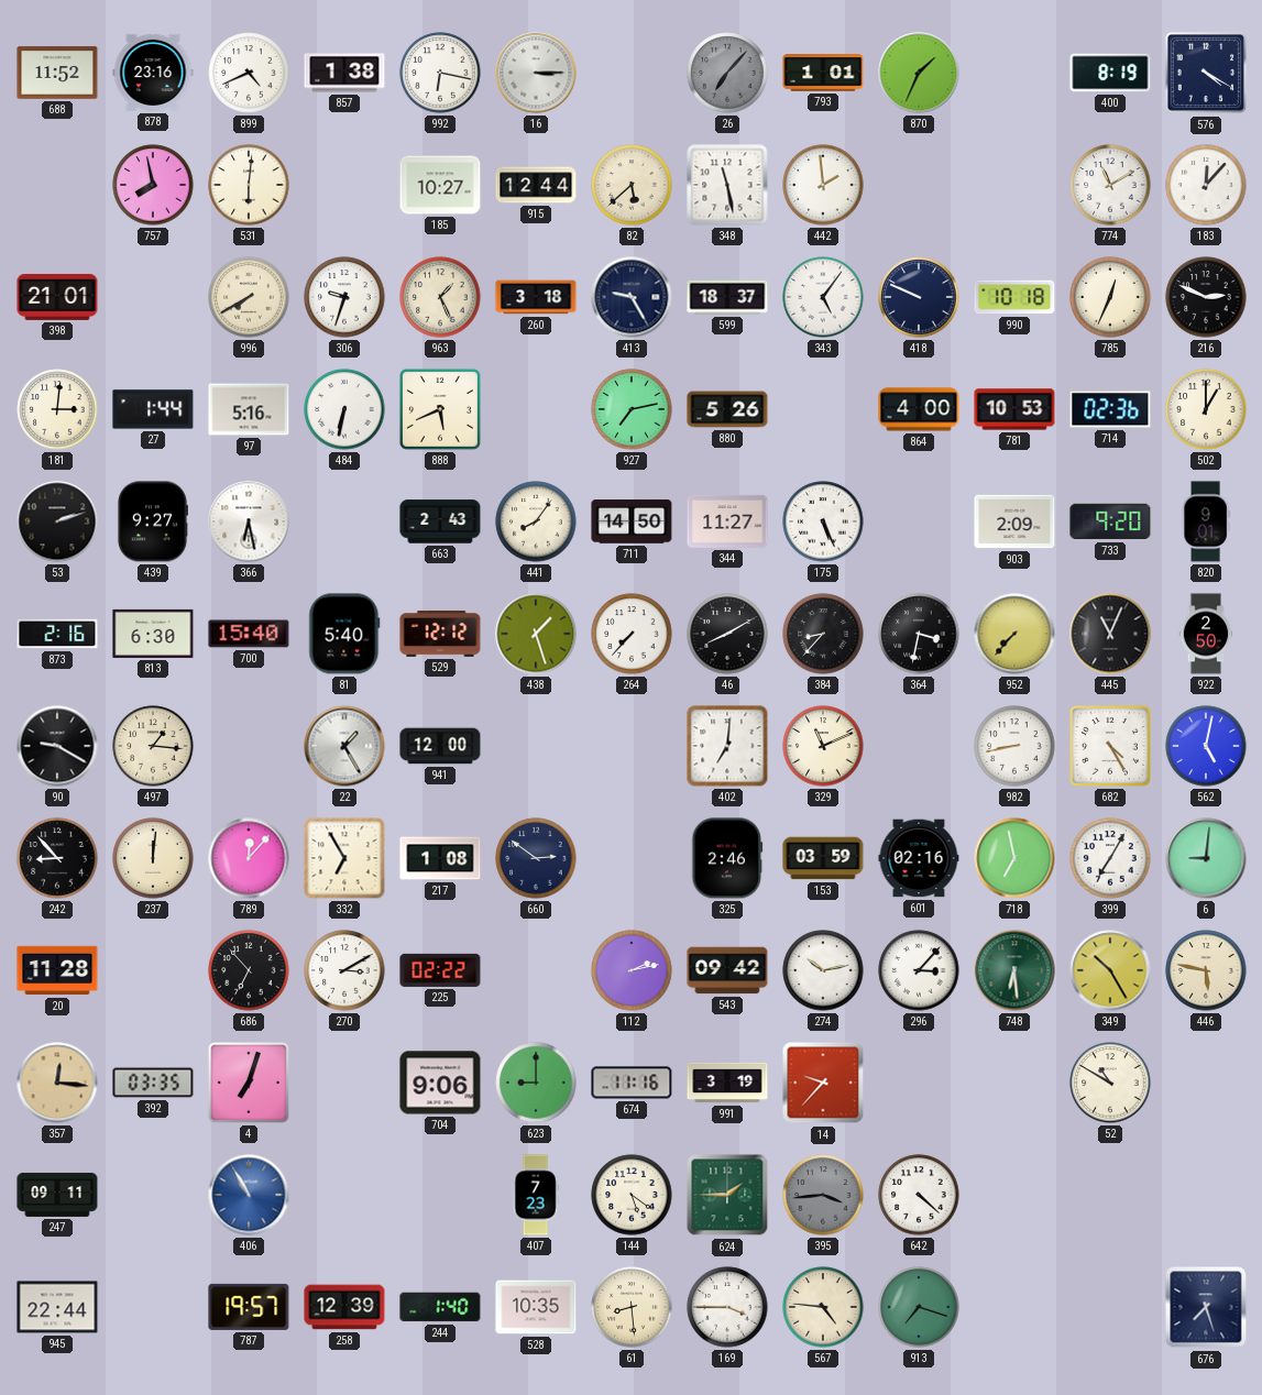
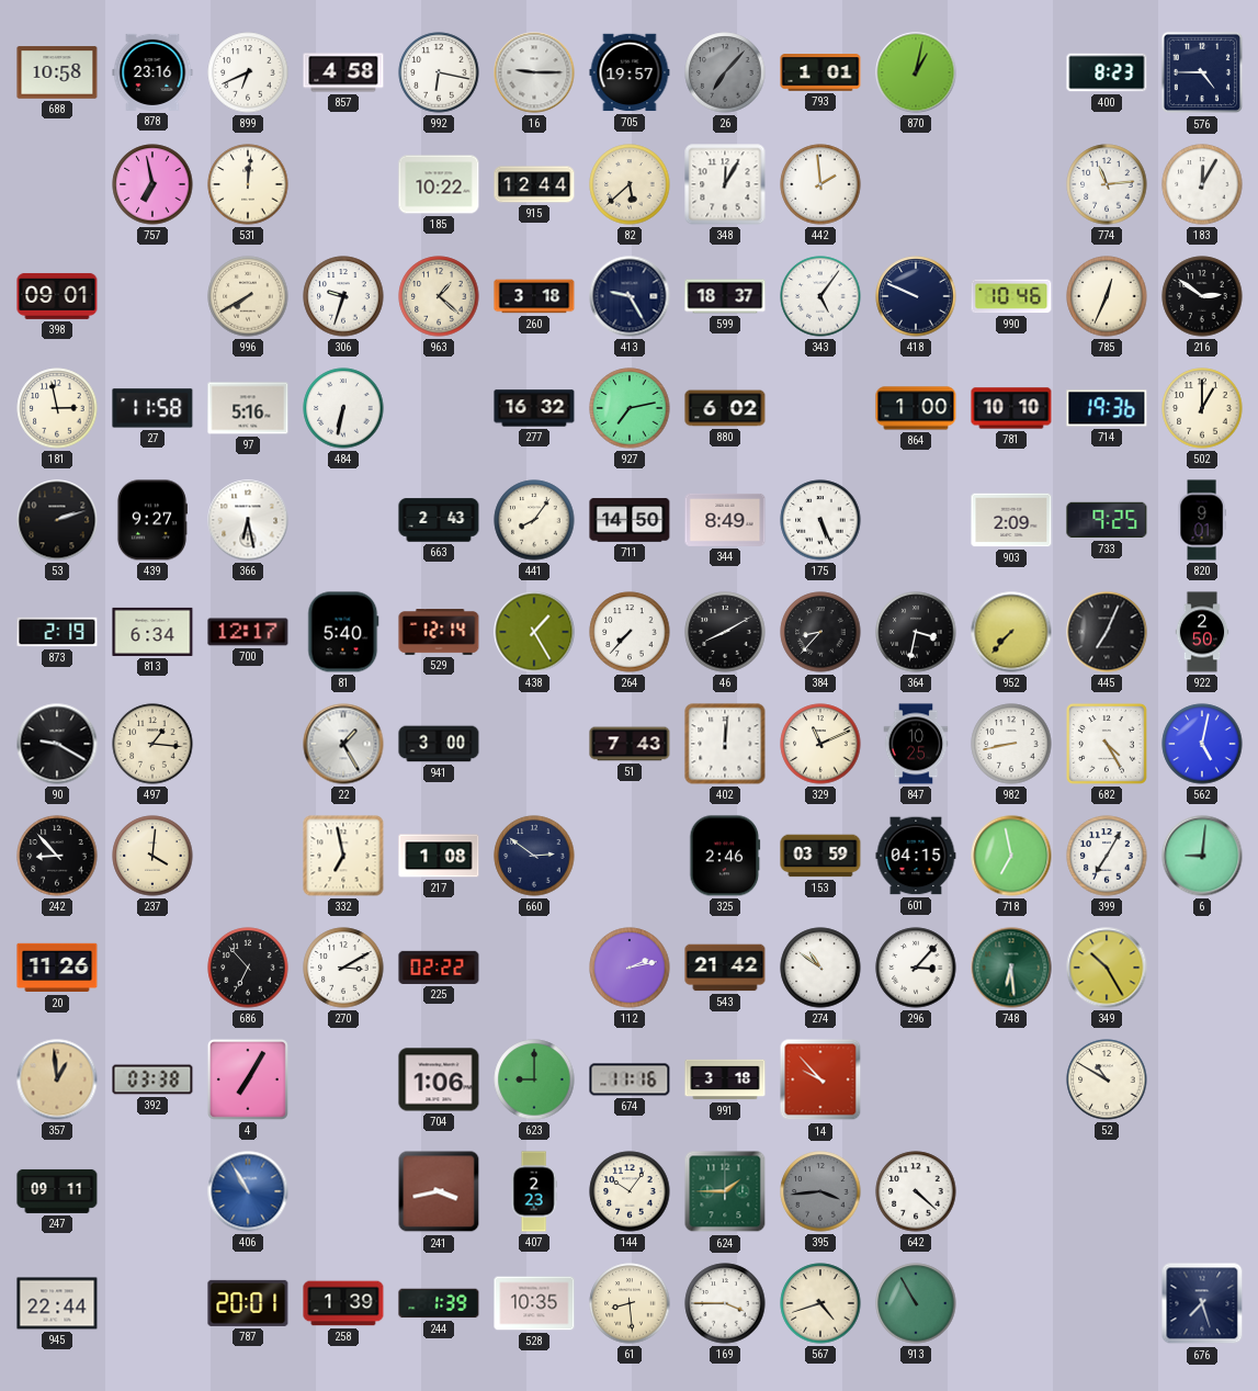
688: 11:52 -> 10:58 (57, 72)
899: 4:41 -> 6:41 (248, 72)
857: 1:38 -> 4:58 (343, 72)
16: 3:15 -> 9:15 (534, 72)
705: none -> 19:57 (630, 72)
870: 1:34 -> 1:02 (916, 72)
400: 8:19 -> 8:23 (1107, 72)
576: 4:20 -> 4:45 (1202, 72)
757: 7:58 -> 6:58 (152, 184)
531: 6:01 -> 12:01 (248, 184)
185: 10:27 -> 10:22 (439, 184)
348: 11:28 -> 12:05 (725, 184)
774: 11:10 -> 11:14 (1107, 184)
183: 12:07 -> 12:05 (1202, 184)
398: 21:01 -> 09:01 (57, 296)
963: 1:26 -> 1:22 (439, 296)
990: 10:18 -> 10:46 (1011, 296)
216: 2:49 -> 2:51 (1202, 296)
181: 3:01 -> 2:58 (57, 408)
27: 1:44 -> 11:58 (152, 408)
888: 5:41 -> none (440, 409)
277: none -> 16:32 (534, 408)
880: 5:26 -> 6:02 (725, 408)
864: 4:00 -> 1:00 (916, 408)
781: 10:53 -> 10:10 (1011, 408)
714: 02:36 -> 19:36 (1107, 408)
344: 11:27 -> 8:49 (725, 520)
733: 9:20 -> 9:25 (1107, 520)
873: 2:16 -> 2:19 (57, 632)
813: 6:30 -> 6:34 (152, 632)
700: 15:40 -> 12:17 (248, 632)
529: 12:12 -> 12:14 (439, 632)
438: 1:27 -> 1:25 (534, 632)
445: 11:04 -> 7:04 (1107, 632)
941: 12:00 -> 3:00 (439, 744)
51: none -> 7:43 (630, 744)
402: 7:01 -> 12:01 (725, 744)
847: none -> 10:25 (916, 744)
237: 12:01 -> 4:01 (152, 856)
789: 12:07 -> none (249, 858)
332: 6:55 -> 6:58 (343, 856)
601: 02:16 -> 04:15 (916, 856)
20: 11:28 -> 11:26 (57, 968)
543: 09:42 -> 21:42 (725, 968)
274: 10:13 -> 10:51 (820, 968)
446: 5:47 -> none (1206, 970)
357: 12:16 -> 12:59 (57, 1079)
392: 03:35 -> 03:38 (152, 1079)
4: 7:03 -> 7:05 (248, 1079)
704: 9:06 -> 1:06 (439, 1079)
991: 3:19 -> 3:18 (725, 1079)
14: 9:37 -> 9:53 (820, 1079)
241: none -> 3:43 (439, 1191)
407: 7:23 -> 2:23 (534, 1191)
144: 5:21 -> 10:06 (630, 1191)
787: 19:57 -> 20:01 (248, 1303)
258: 12:39 -> 1:39 (343, 1303)
244: 1:40 -> 1:39 (439, 1303)
567: 4:46 -> 4:42 (820, 1303)
913: 7:18 -> 10:55 (916, 1303)
